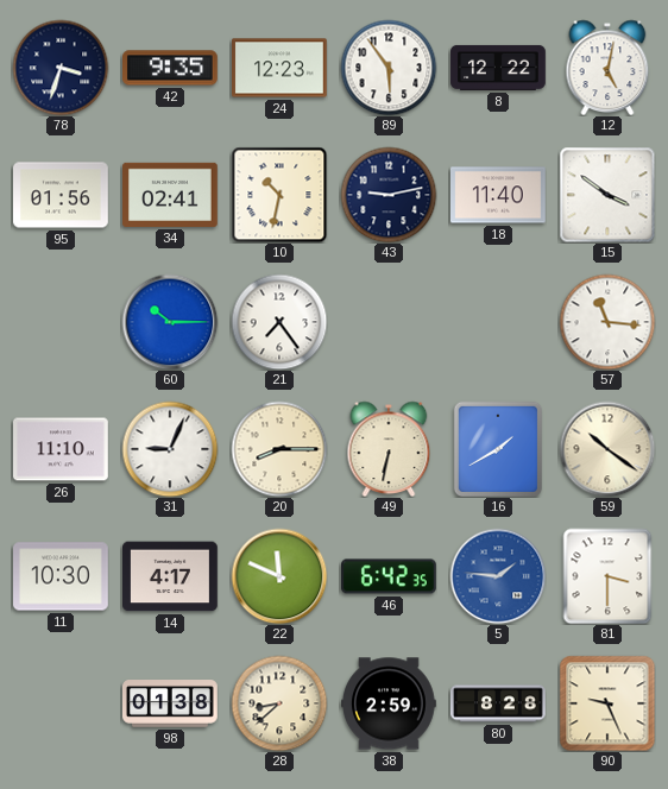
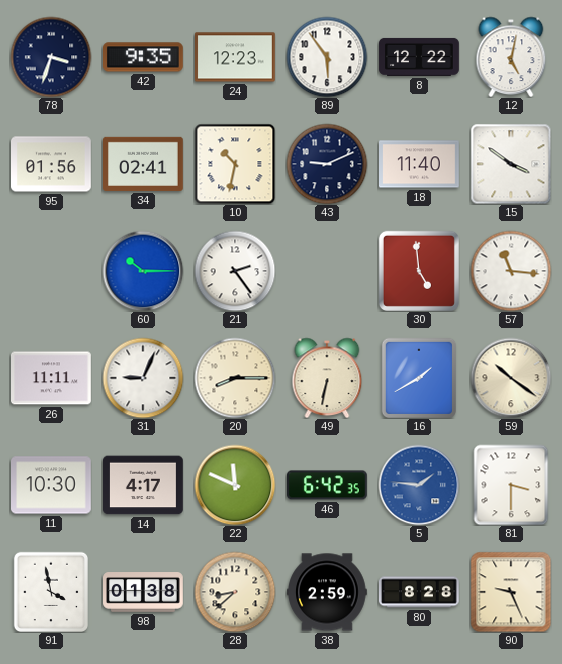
43: 9:13 -> 9:11 (327, 164)
21: 7:24 -> 2:24 (235, 271)
30: none -> 4:59 (419, 271)
26: 11:10 -> 11:11 (52, 378)
91: none -> 3:58 (50, 591)
